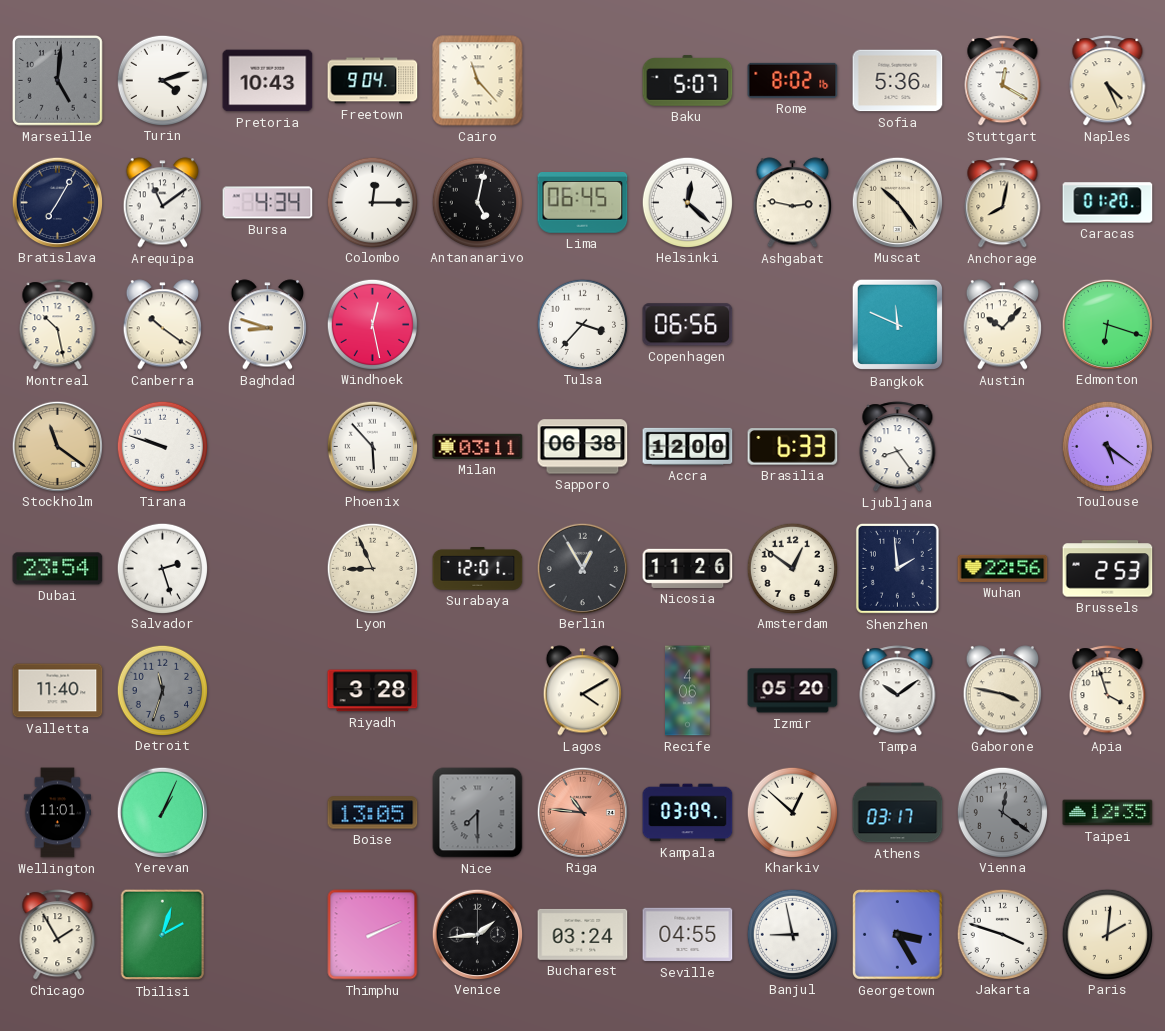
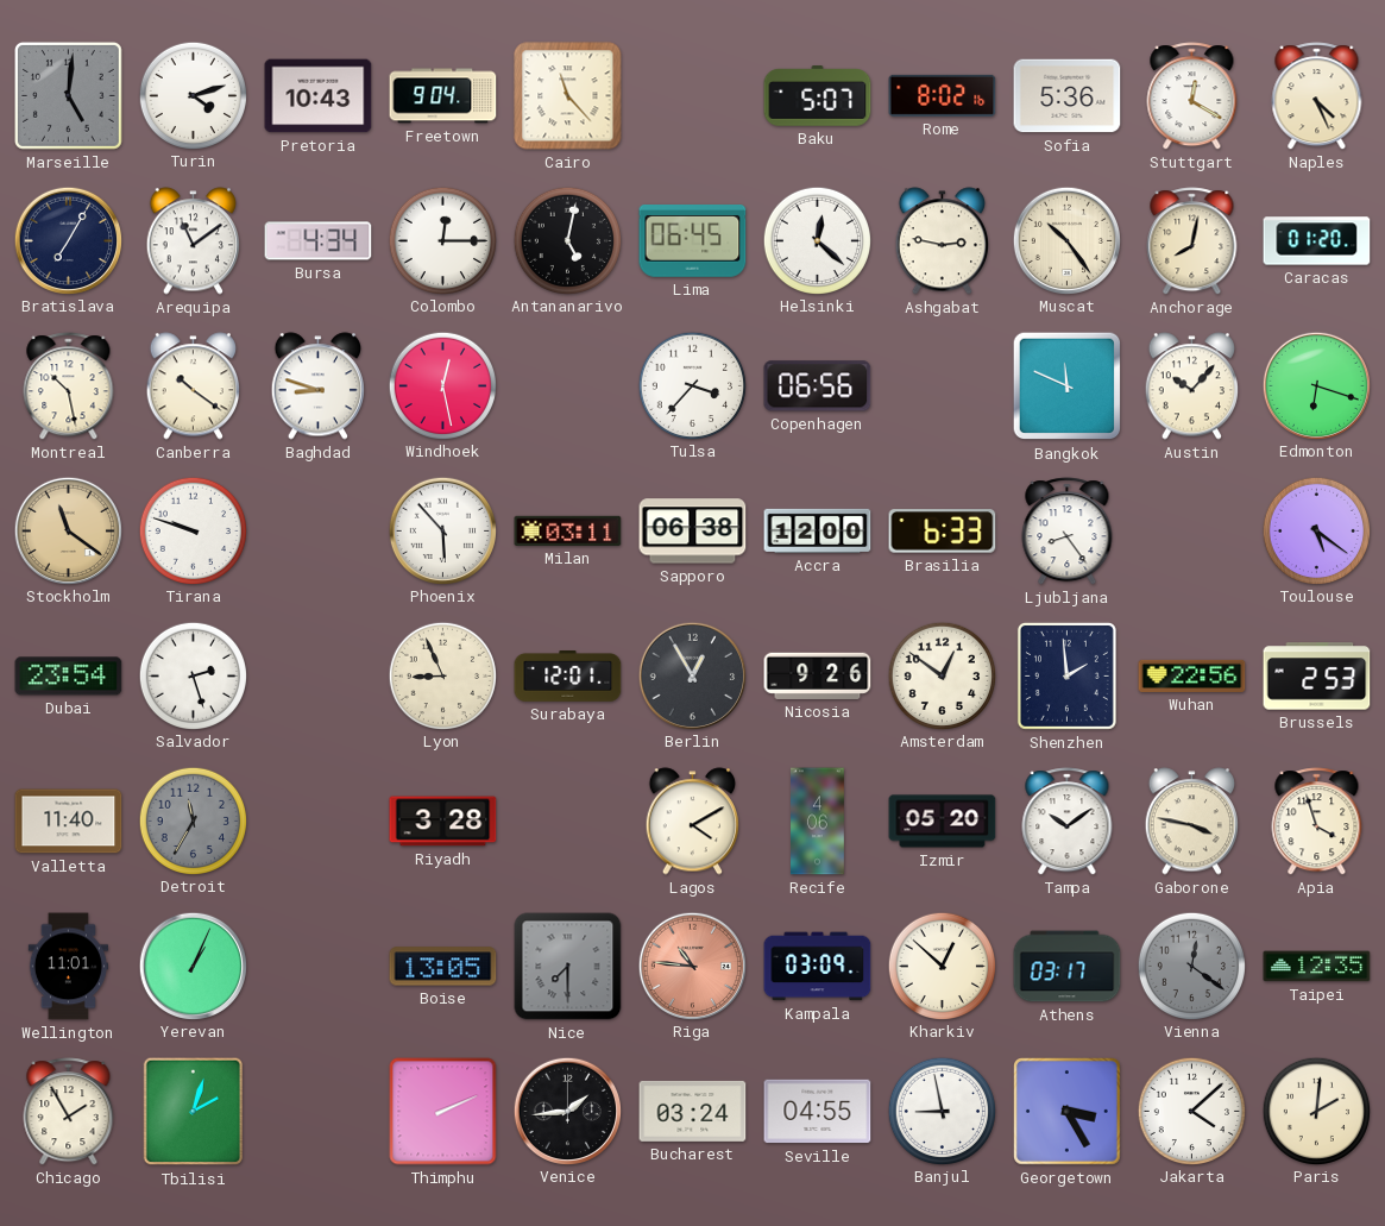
Nicosia: 11:26 -> 9:26 (818, 675)
Detroit: 11:33 -> 11:35 (193, 821)
Jakarta: 3:48 -> 4:08 (1191, 1111)
